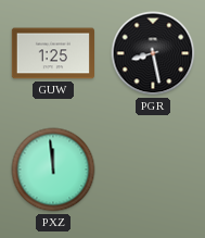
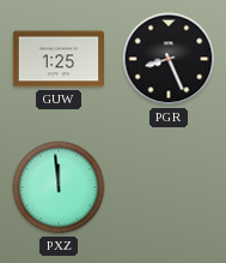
PGR: 8:28 -> 8:26 (169, 59)
